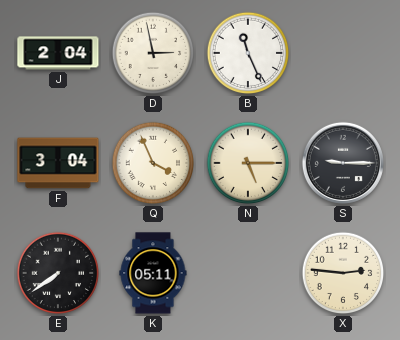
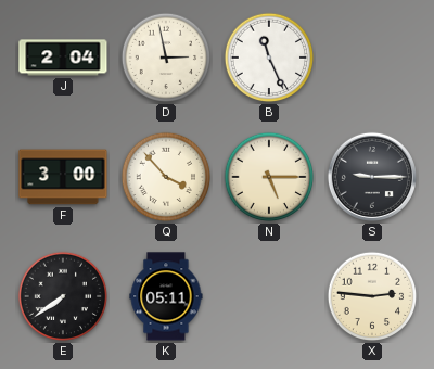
F: 3:04 -> 3:00 (63, 177)
Q: 3:56 -> 3:53 (166, 177)
